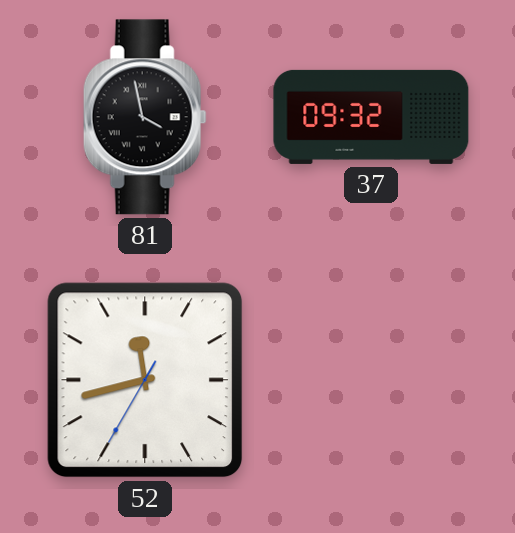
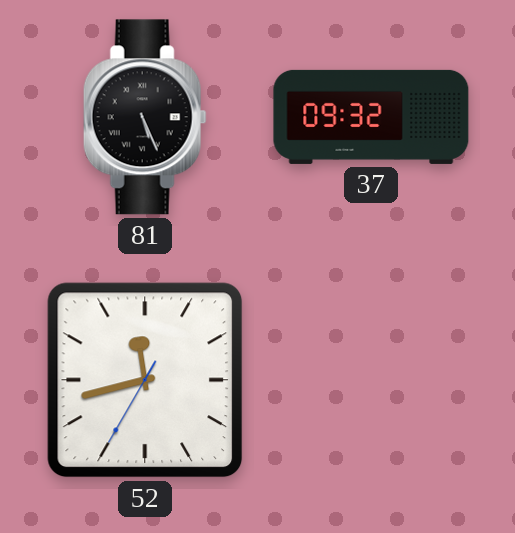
81: 3:58 -> 5:26 (145, 117)
